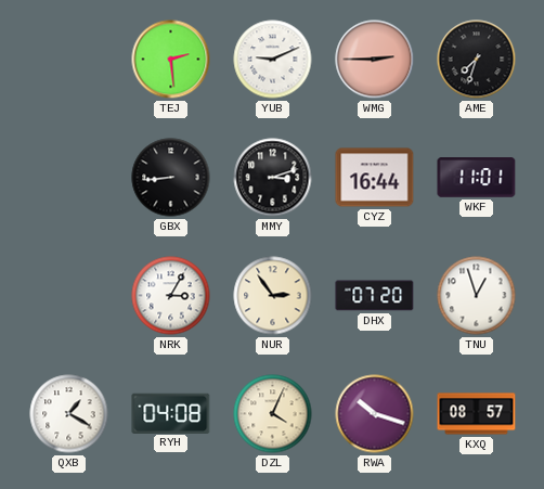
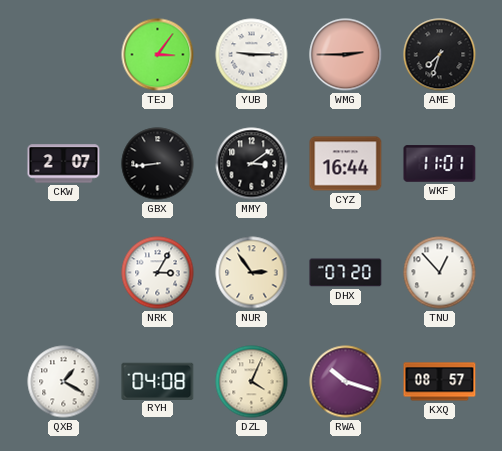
TEJ: 2:29 -> 3:06 (158, 55)
YUB: 9:11 -> 9:15 (252, 55)
CKW: none -> 2:07 (64, 164)
MMY: 3:12 -> 3:09 (252, 164)
TNU: 12:57 -> 12:53 (440, 273)
